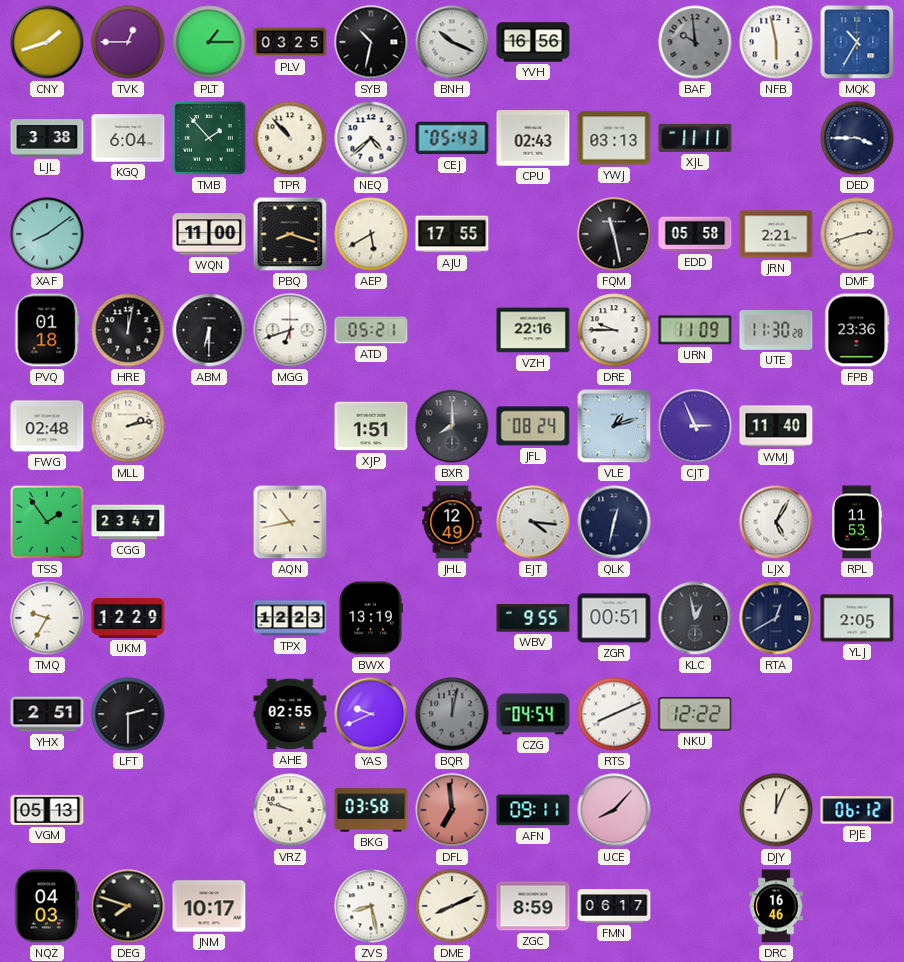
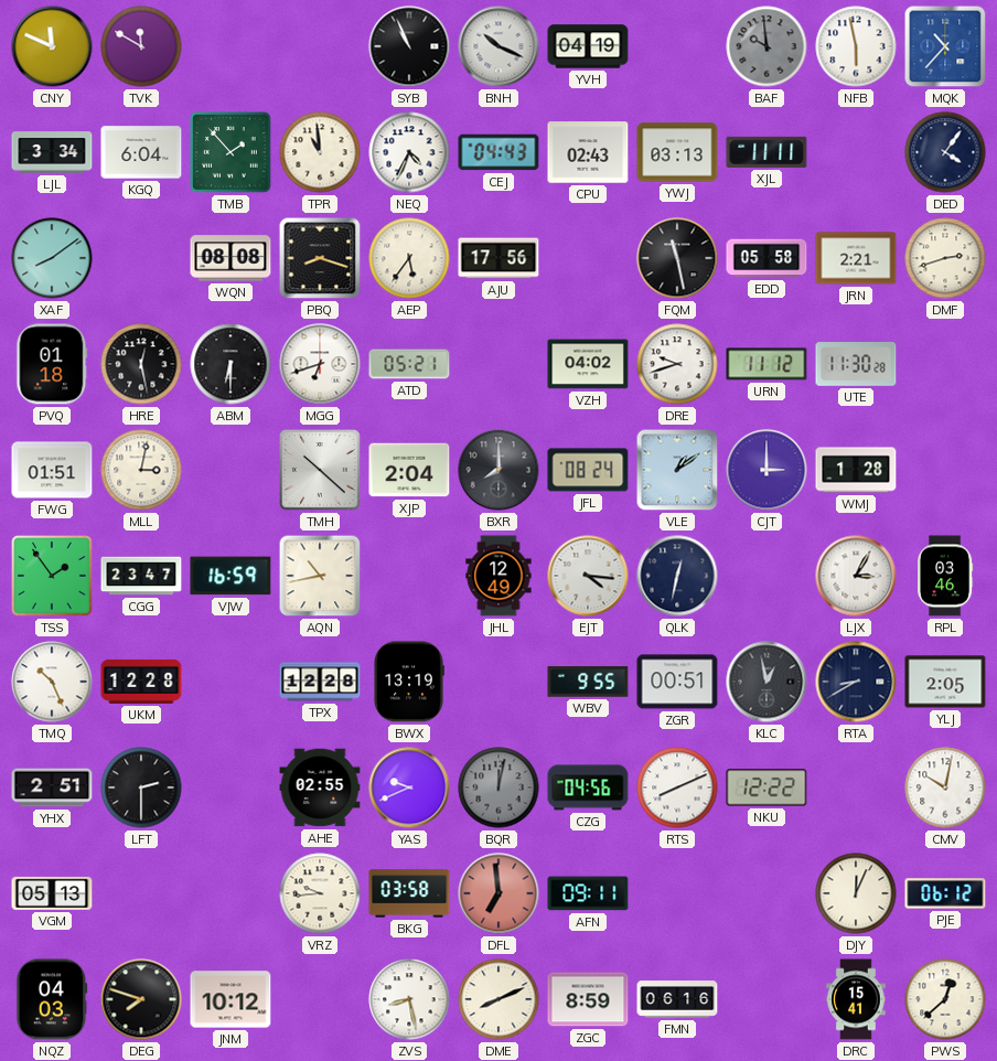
CNY: 1:42 -> 11:49 (52, 46)
TVK: 12:45 -> 11:50 (141, 46)
PLT: 1:15 -> none (209, 42)
PLV: 03:25 -> none (290, 42)
SYB: 10:32 -> 10:56 (409, 46)
YVH: 16:56 -> 04:19 (588, 46)
MQK: 10:35 -> 10:37 (945, 46)
LJL: 3:38 -> 3:34 (52, 152)
TPR: 10:53 -> 10:59 (320, 152)
NEQ: 4:38 -> 4:34 (409, 152)
CEJ: 05:43 -> 04:43 (499, 152)
DED: 3:45 -> 4:06 (945, 152)
WQN: 11:00 -> 08:08 (231, 258)
AEP: 5:40 -> 5:36 (409, 258)
AJU: 17:55 -> 17:56 (499, 258)
HRE: 12:02 -> 12:28 (141, 364)
VZH: 22:16 -> 04:02 (588, 364)
DRE: 9:45 -> 9:42 (677, 364)
URN: 11:09 -> 11:12 (766, 364)
FPB: 23:36 -> none (857, 330)
FWG: 02:48 -> 01:51 (52, 470)
MLL: 2:13 -> 3:02 (141, 470)
TMH: none -> 10:22 (321, 471)
XJP: 1:51 -> 2:04 (409, 470)
VLE: 1:12 -> 1:09 (677, 470)
CJT: 2:56 -> 3:00 (766, 470)
WMJ: 11:40 -> 1:28 (856, 470)
VJW: none -> 16:59 (231, 576)
LJX: 5:05 -> 3:05 (856, 576)
RPL: 11:53 -> 03:46 (945, 576)
TMQ: 9:35 -> 10:26 (52, 682)
UKM: 12:29 -> 12:28 (141, 682)
TPX: 12:23 -> 12:28 (320, 682)
RTA: 12:40 -> 8:40 (856, 682)
CZG: 04:54 -> 04:56 (588, 787)
CMV: none -> 10:02 (945, 787)
VRZ: 9:48 -> 9:44 (320, 893)
UCE: 8:07 -> none (614, 810)
JNM: 10:17 -> 10:12 (231, 999)
FMN: 06:17 -> 06:16 (677, 999)
DRC: 16:46 -> 15:41 (856, 999)
PWS: none -> 12:38 (945, 999)
